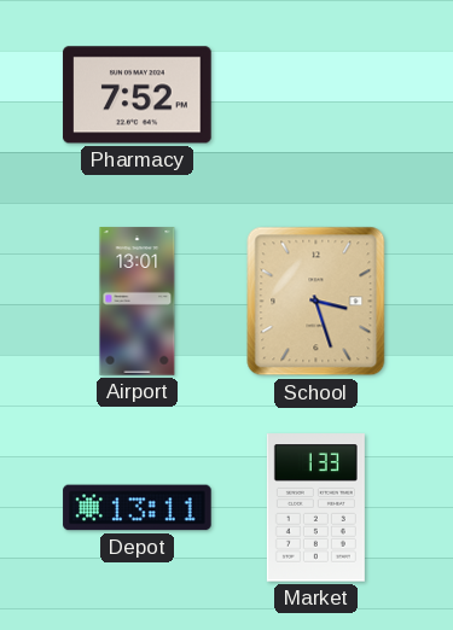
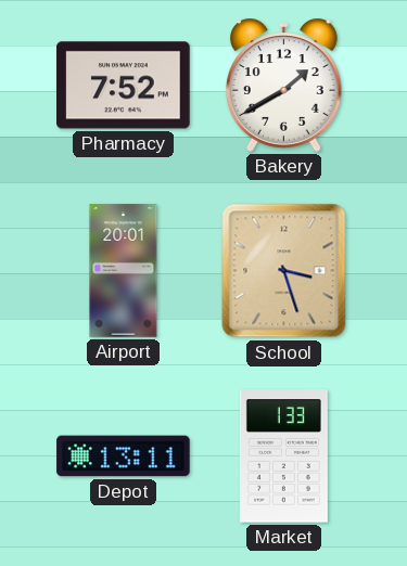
Bakery: none -> 1:40 (283, 85)
Airport: 13:01 -> 20:01 (124, 271)
